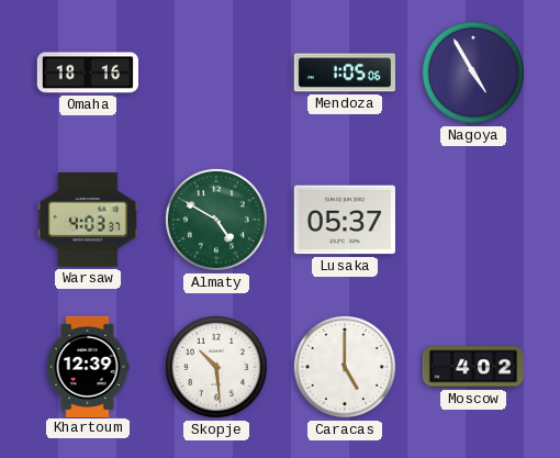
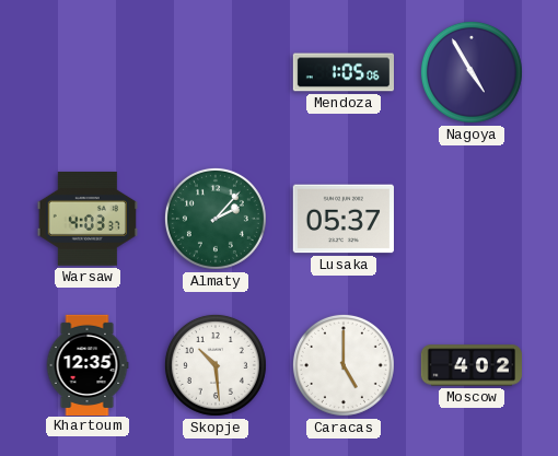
Omaha: 18:16 -> none (87, 72)
Almaty: 4:50 -> 2:07 (216, 219)
Khartoum: 12:39 -> 12:35 (88, 364)
